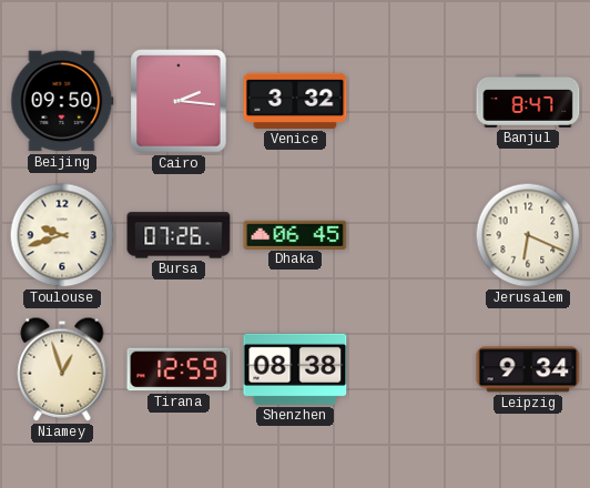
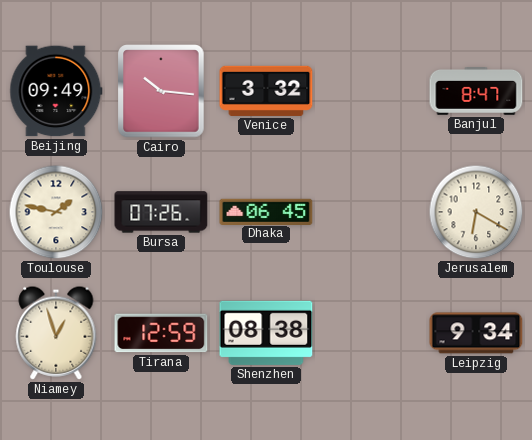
Beijing: 09:50 -> 09:49 (56, 91)
Cairo: 2:16 -> 10:16 (161, 91)
Toulouse: 9:42 -> 1:47 (56, 212)
Jerusalem: 6:19 -> 6:20 (476, 212)
